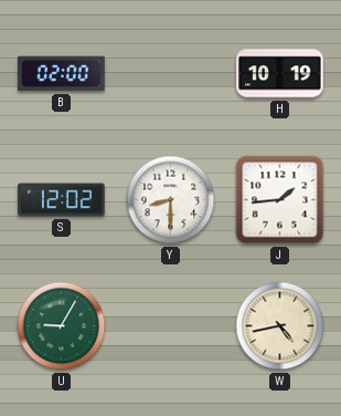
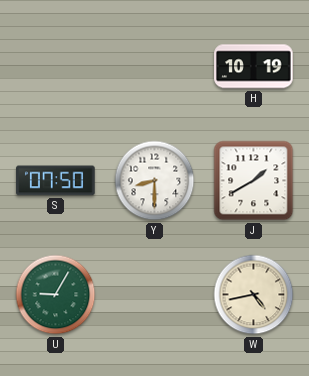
B: 02:00 -> none (62, 74)
S: 12:02 -> 07:50 (56, 181)
J: 1:44 -> 1:40 (254, 181)
